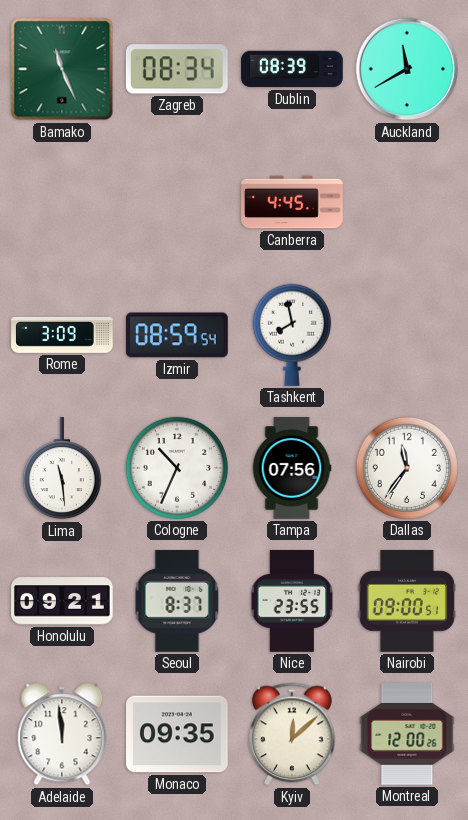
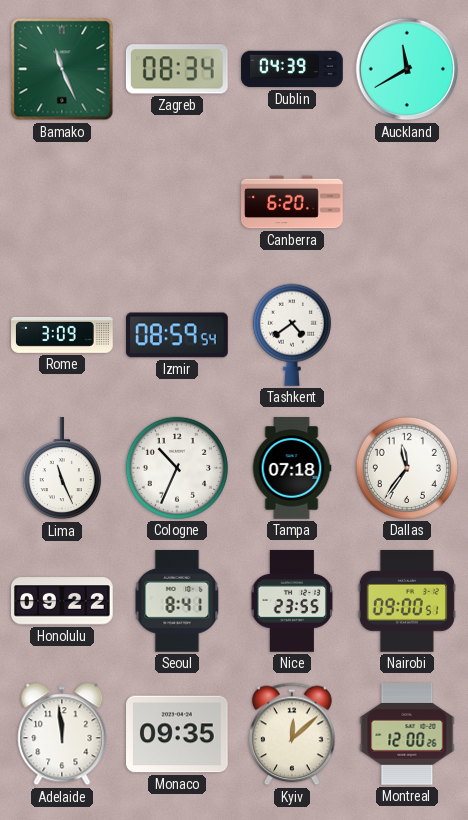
Dublin: 08:39 -> 04:39 (292, 69)
Canberra: 4:45 -> 6:20 (292, 202)
Tashkent: 7:58 -> 4:39 (292, 335)
Lima: 11:29 -> 11:26 (62, 469)
Tampa: 07:56 -> 07:18 (292, 468)
Honolulu: 09:21 -> 09:22 (62, 601)
Seoul: 8:37 -> 8:41 (177, 602)
